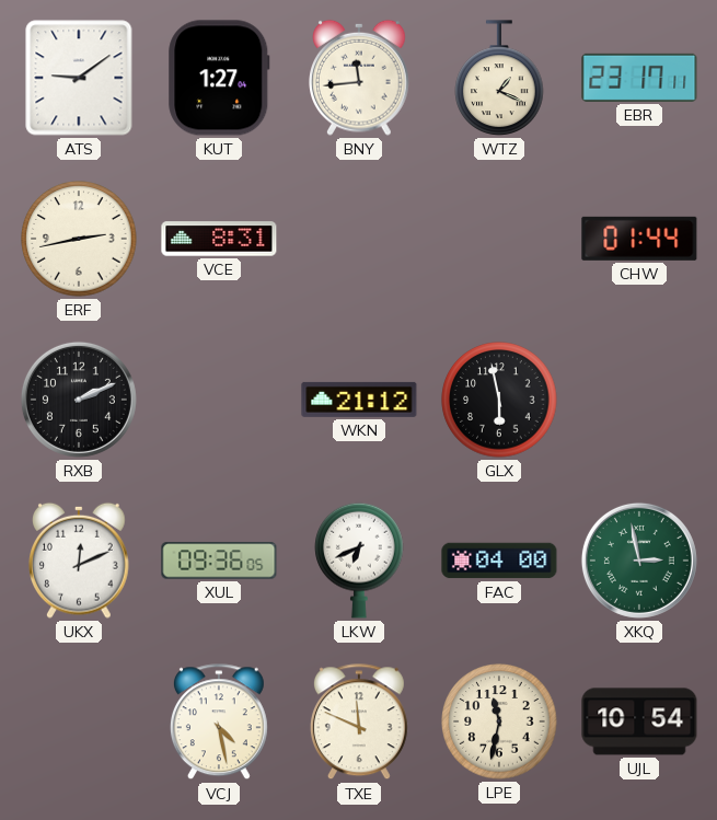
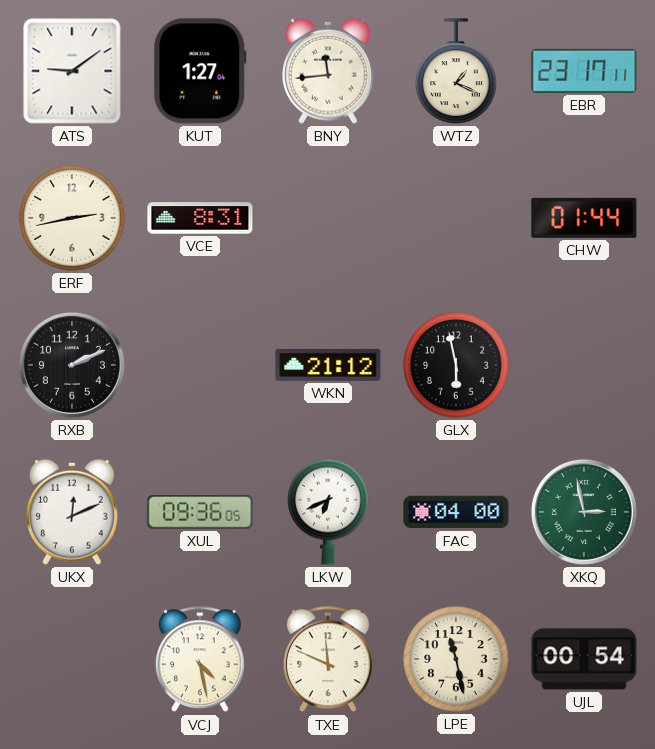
LPE: 11:32 -> 11:28 (456, 659)
UJL: 10:54 -> 00:54 (584, 659)
